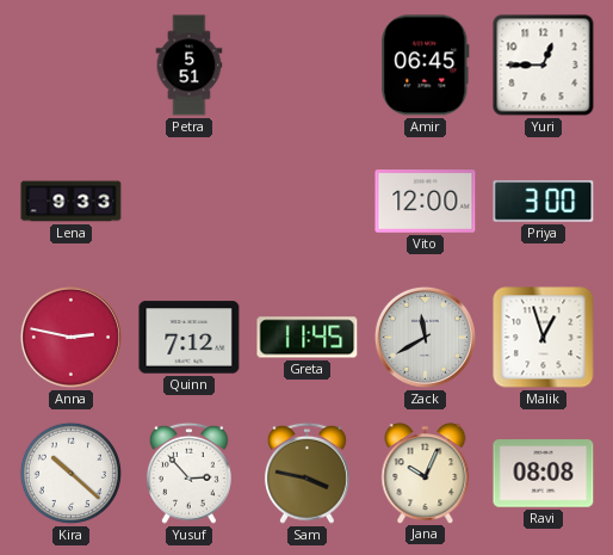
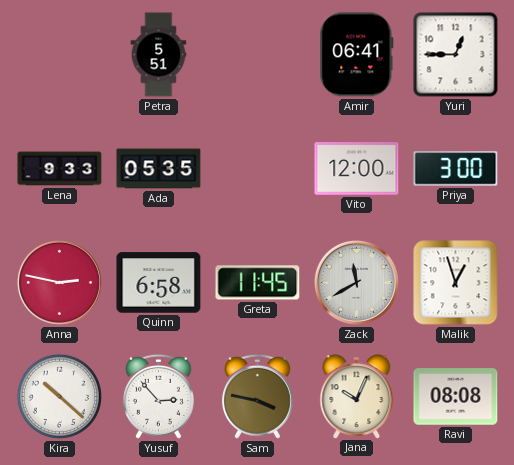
Amir: 06:45 -> 06:41 (357, 55)
Ada: none -> 05:35 (159, 169)
Quinn: 7:12 -> 6:58 (159, 283)
